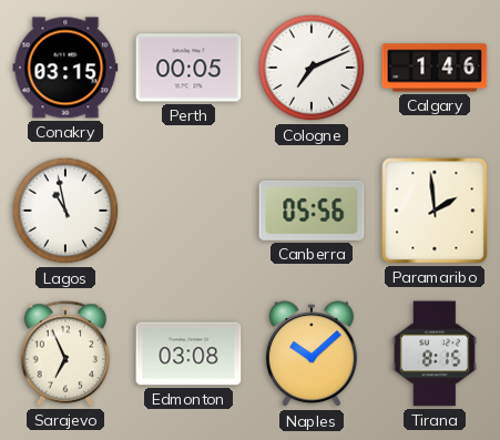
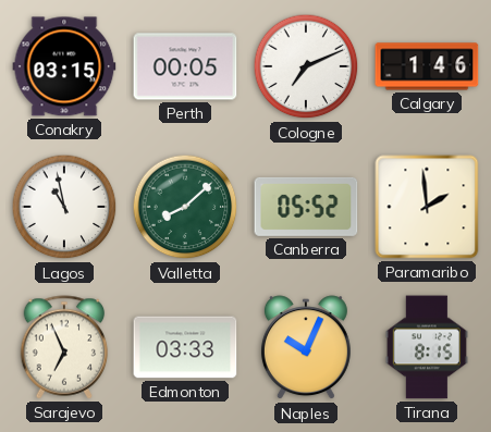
Valletta: none -> 8:08 (185, 207)
Canberra: 05:56 -> 05:52 (306, 207)
Edmonton: 03:08 -> 03:33 (185, 347)
Naples: 10:08 -> 10:04 (306, 348)
